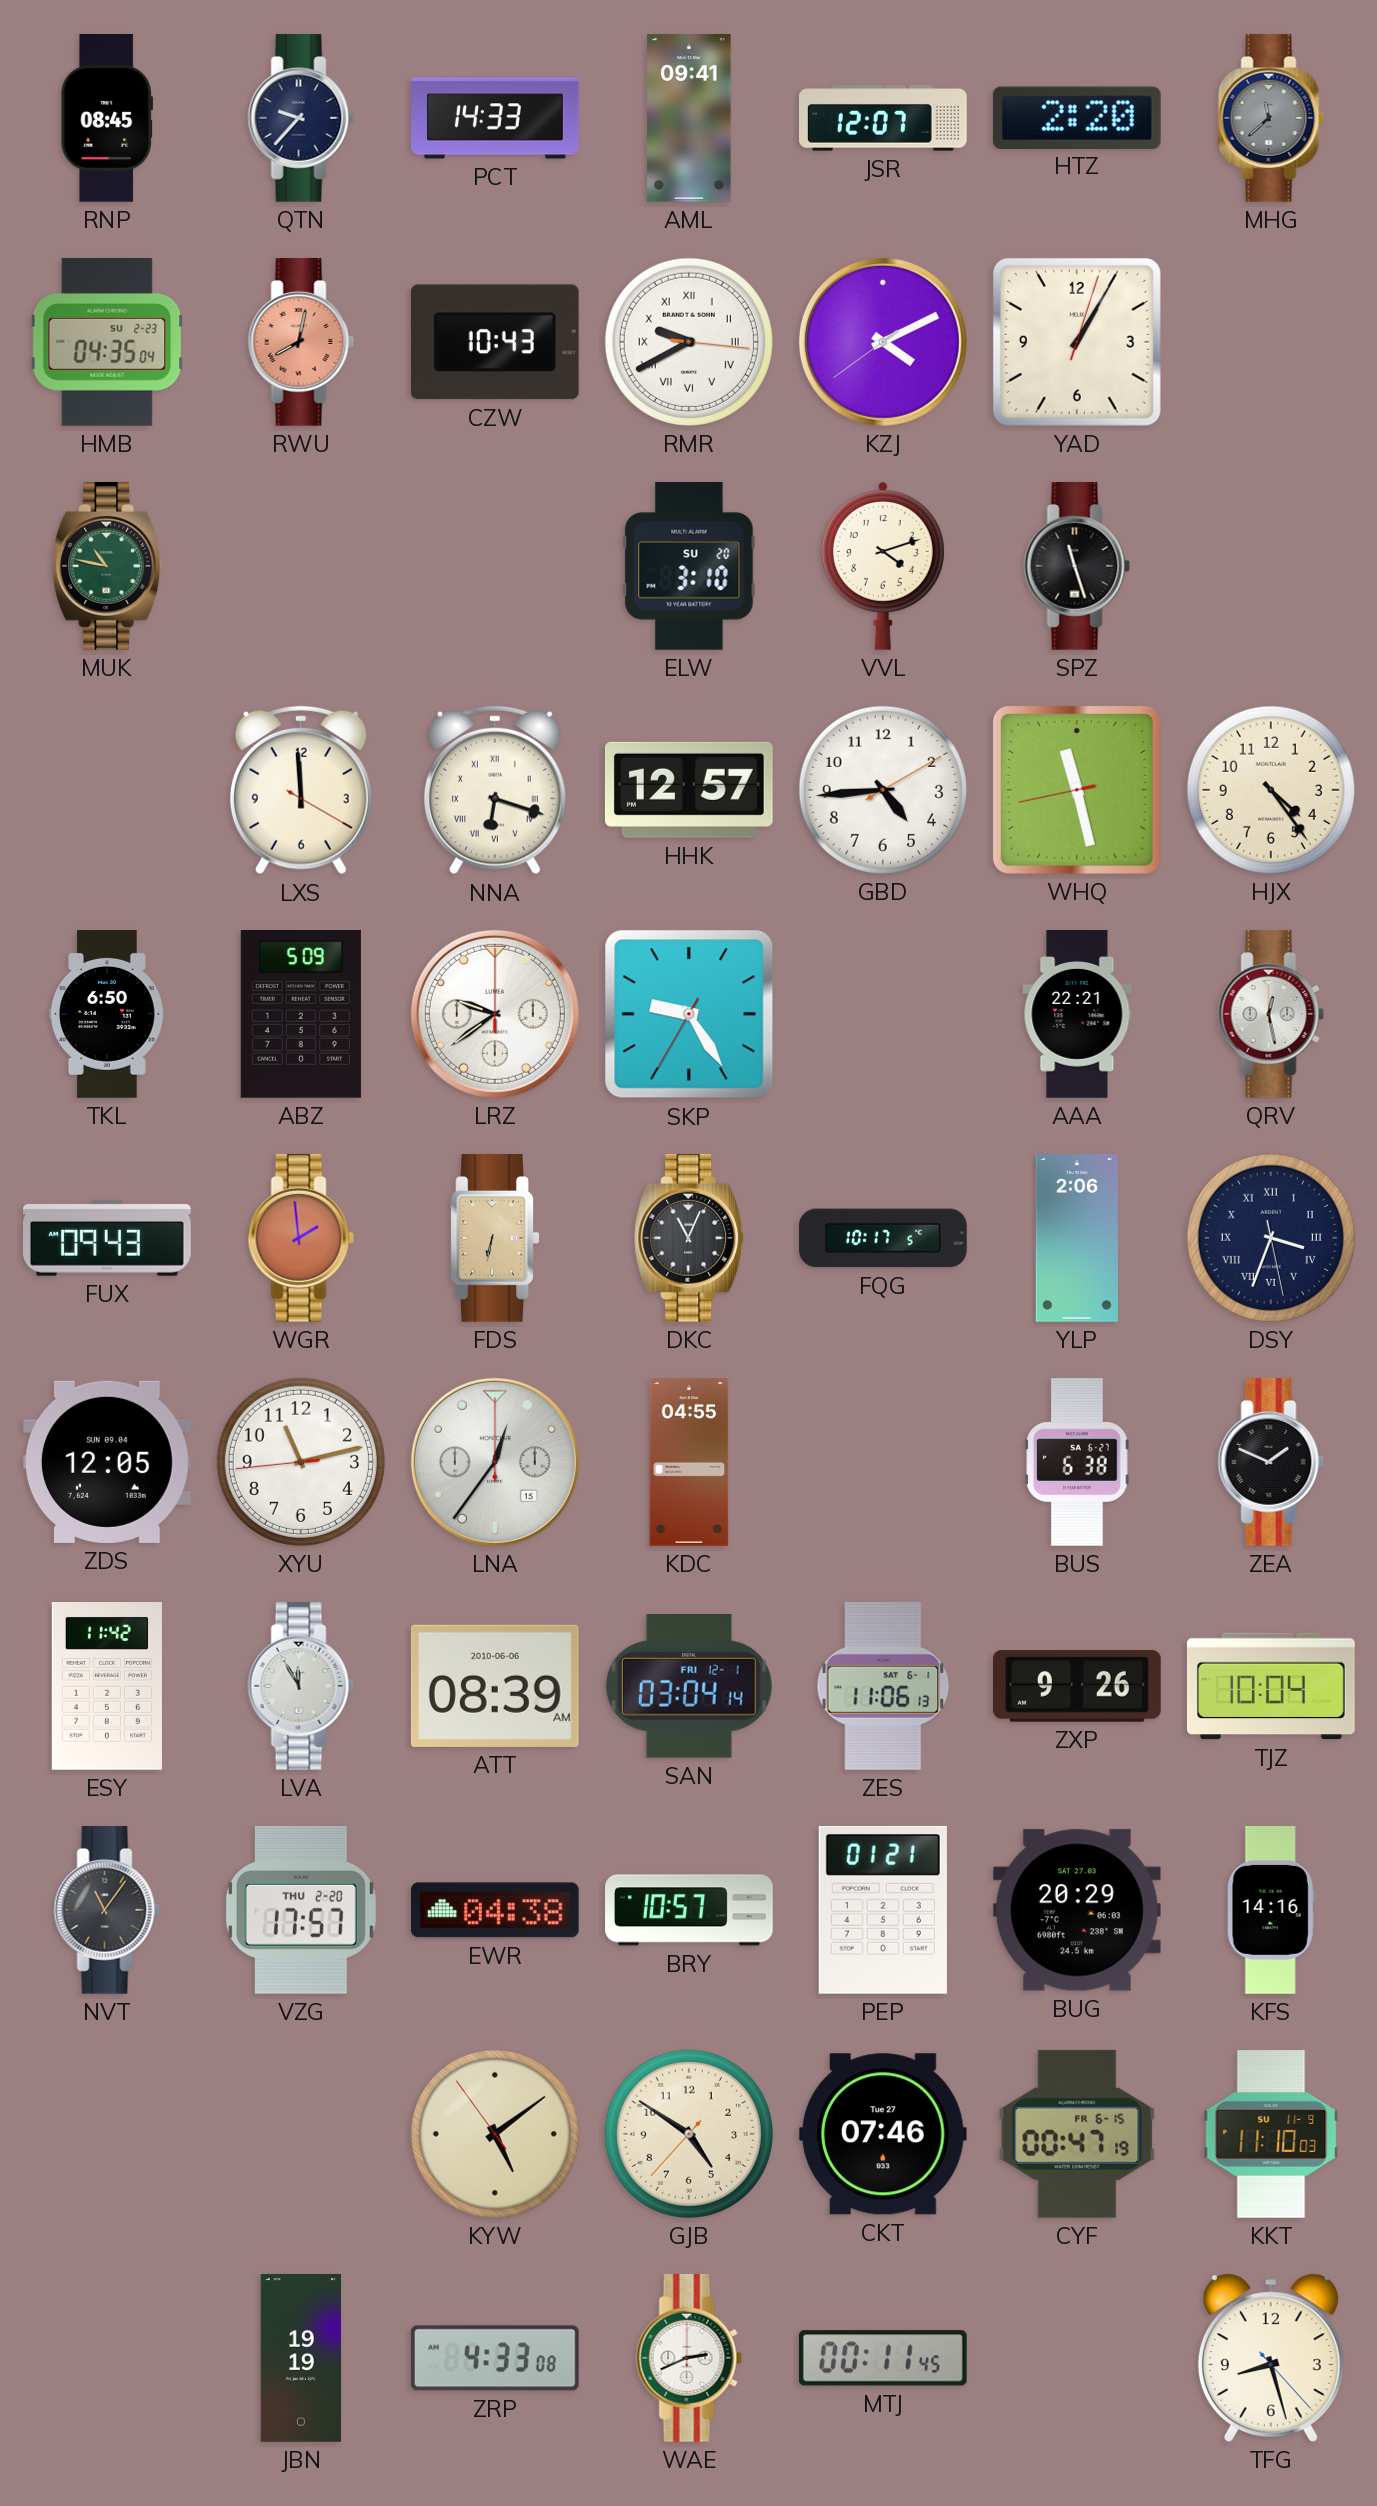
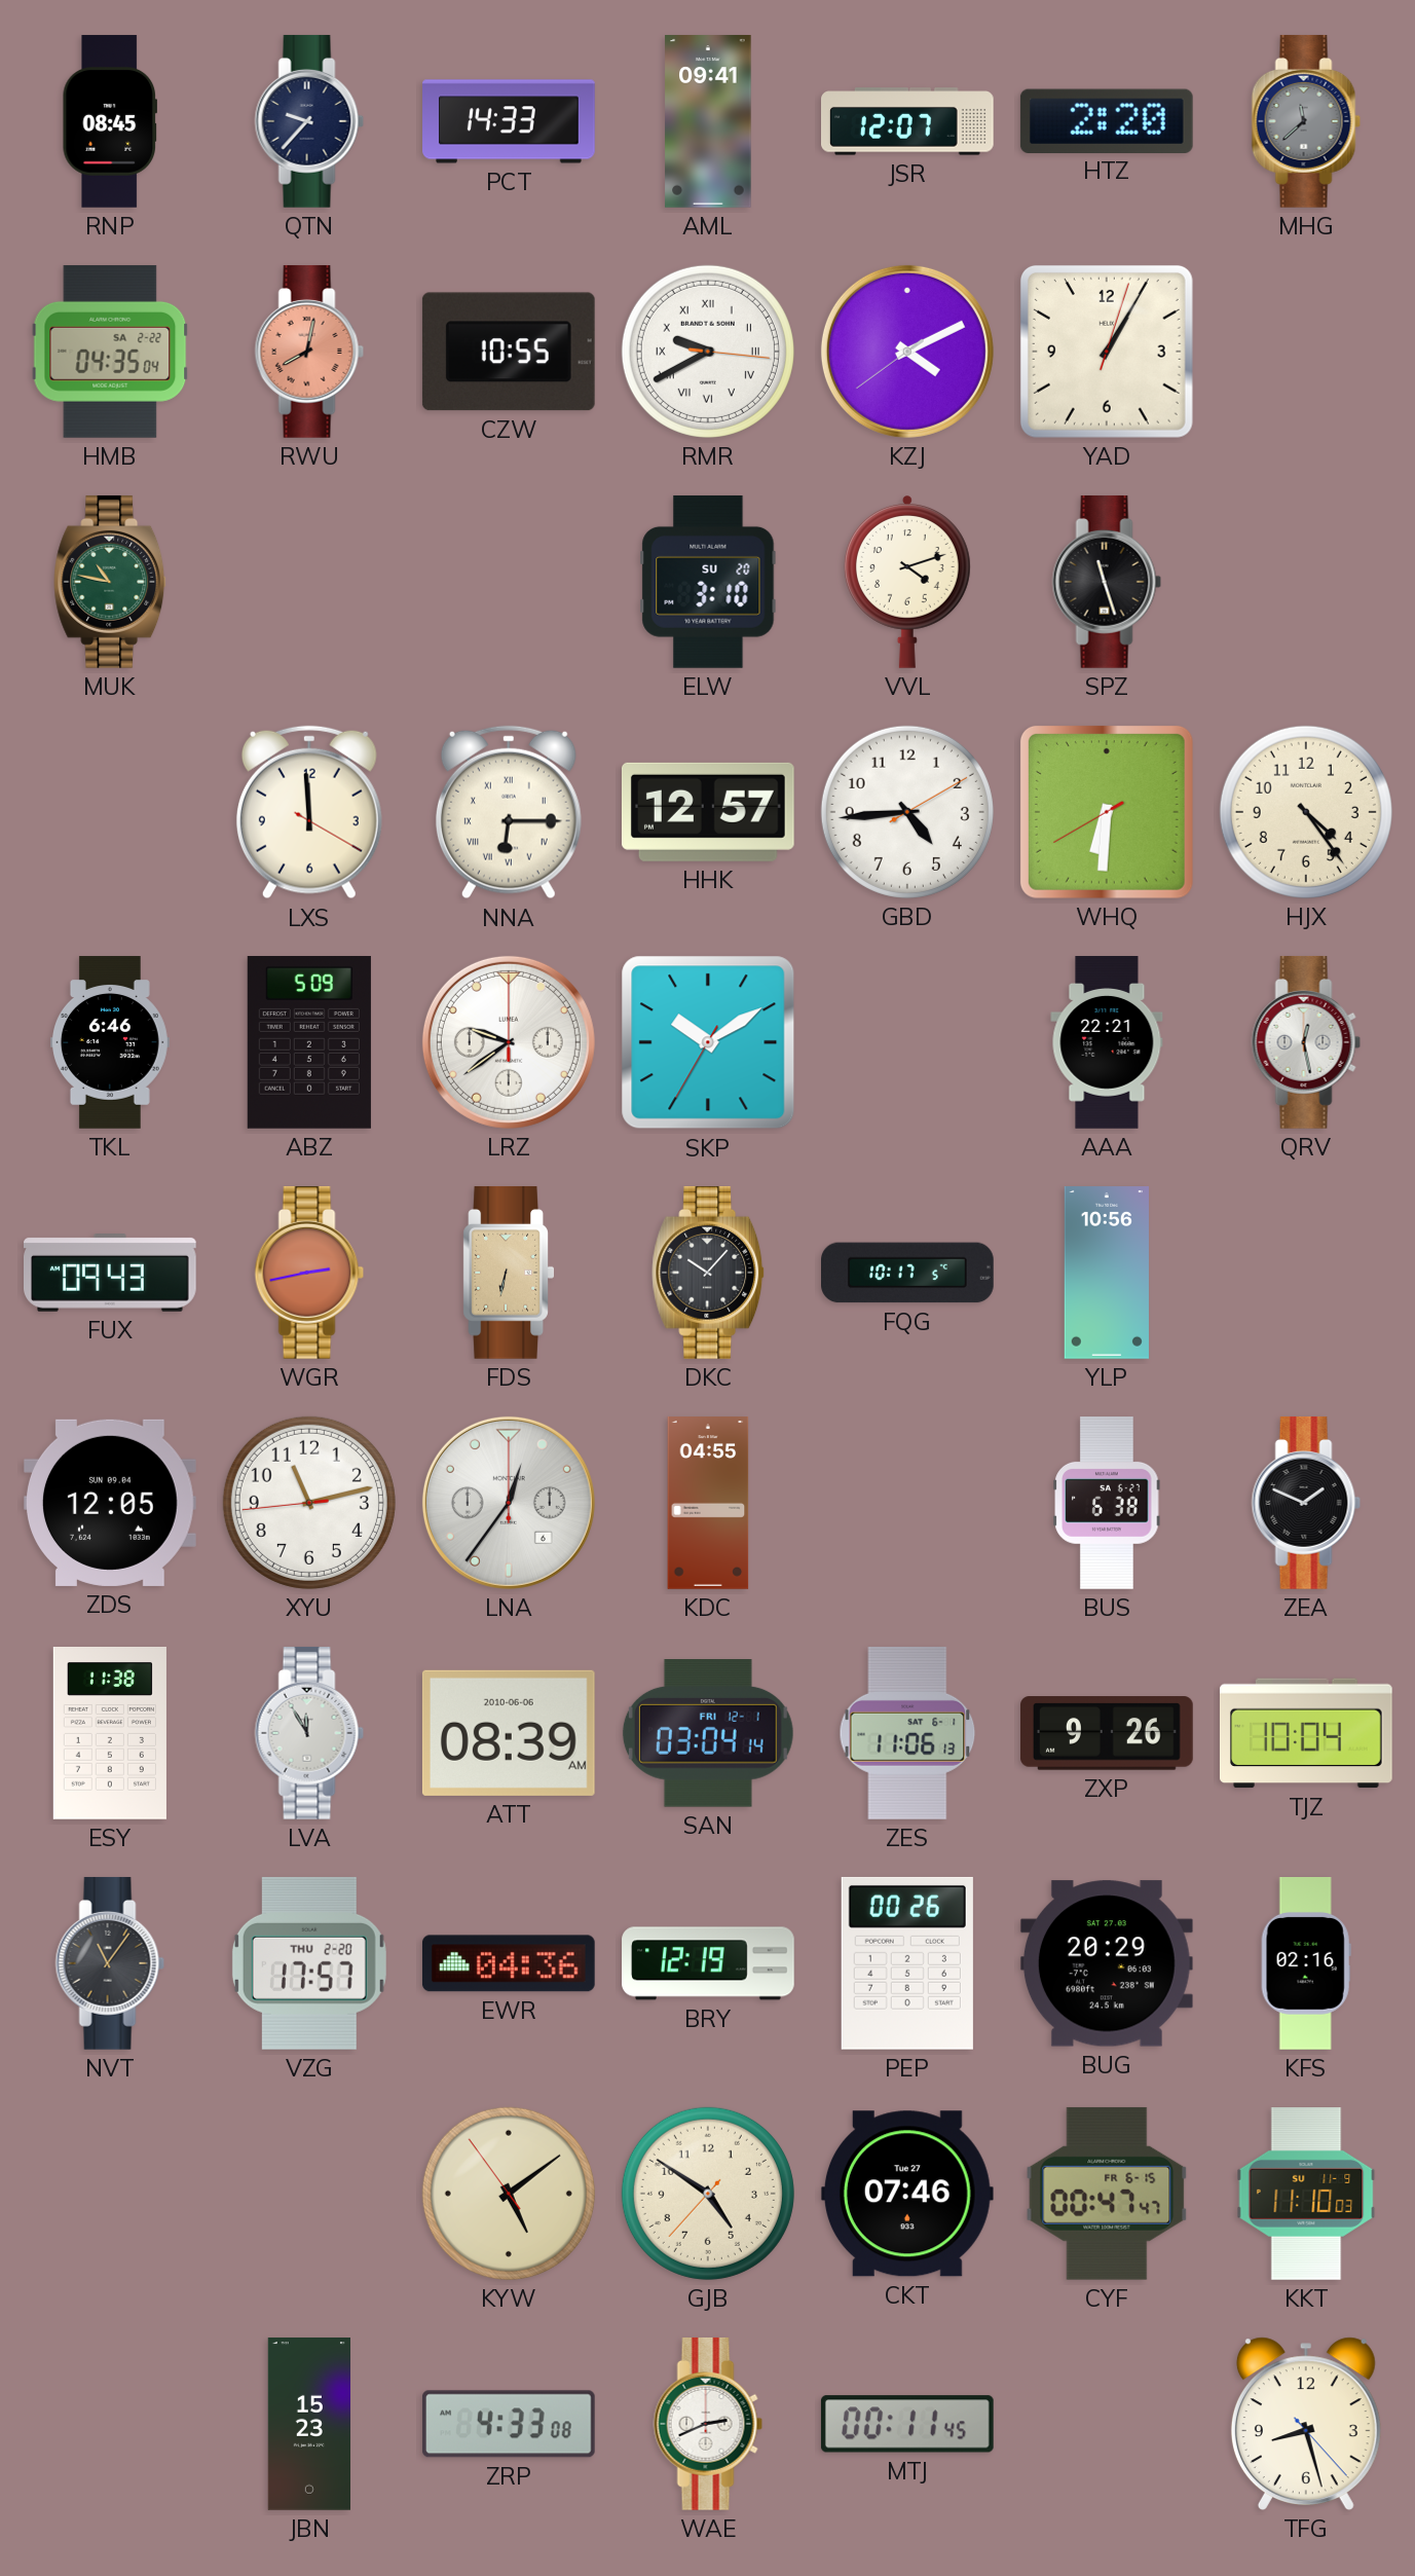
HMB date: SU 2-23 -> SA 2-22 (110, 352)
CZW: 10:43 -> 10:55 (509, 352)
NNA: 6:18 -> 6:15 (509, 812)
WHQ: 11:27 -> 6:30 (1107, 812)
TKL: 6:50 -> 6:46 (111, 1042)
SKP: 9:24 -> 10:09 (708, 1042)
WGR: 1:59 -> 2:43 (309, 1273)
DKC: 11:04 -> 10:07 (709, 1273)
YLP: 2:06 -> 10:56 (1107, 1274)
DSY: 3:33 -> none (1271, 1238)
LNA date: 15 -> 6 (509, 1503)
ESY: 11:42 -> 11:38 (110, 1734)
EWR: 04:38 -> 04:36 (509, 1963)
BRY: 10:57 -> 12:19 (708, 1963)
PEP: 01:21 -> 00:26 (907, 1963)
KFS: 14:16 -> 02:16 (1306, 1964)
CYF: 00:47:19 -> 00:47:47 (1107, 2194)
JBN: 19:19 -> 15:23 (308, 2425)
